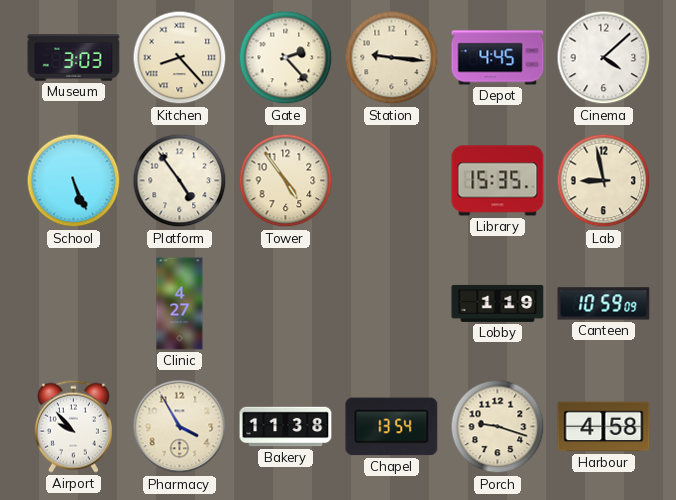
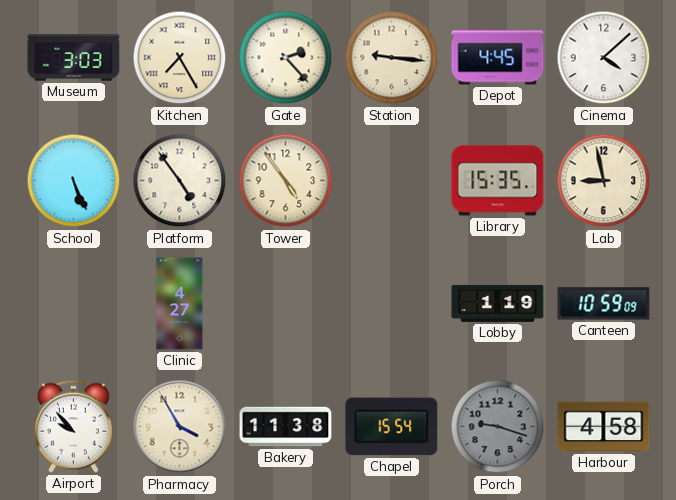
Kitchen: 8:23 -> 7:25 (180, 58)
Chapel: 13:54 -> 15:54 (392, 427)
Porch dial: cream -> grey (498, 427)
